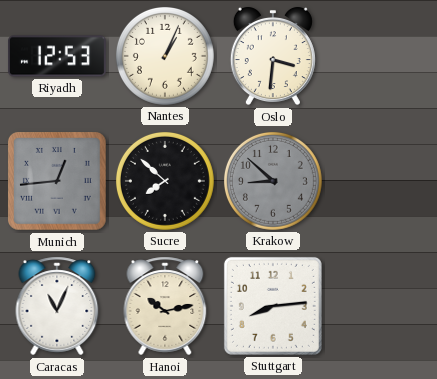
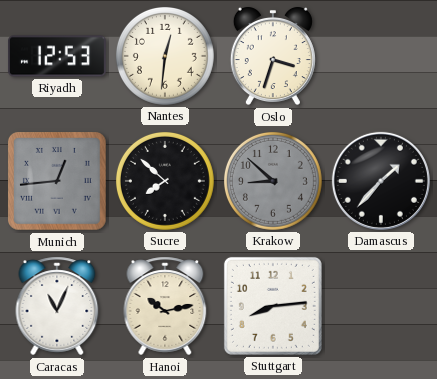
Nantes: 1:04 -> 12:31 (165, 56)
Oslo: 3:31 -> 3:33 (273, 56)
Damascus: none -> 1:37 (381, 181)
